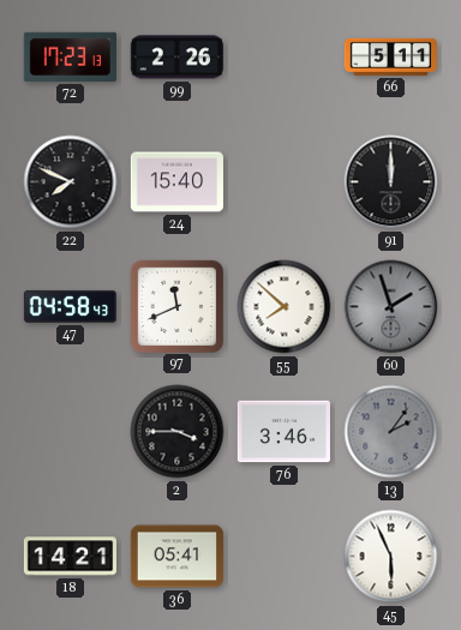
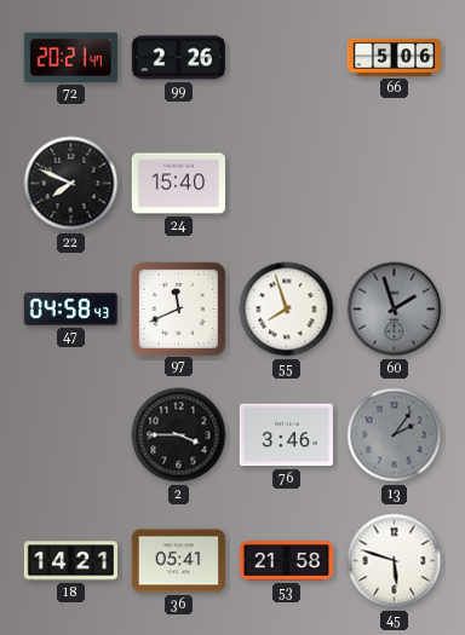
72: 17:23 -> 20:21 (70, 57)
66: 5:11 -> 5:06 (394, 57)
91: 12:00 -> none (391, 182)
55: 7:52 -> 7:57 (287, 310)
53: none -> 21:58 (286, 561)
45: 5:56 -> 5:48 (395, 561)
